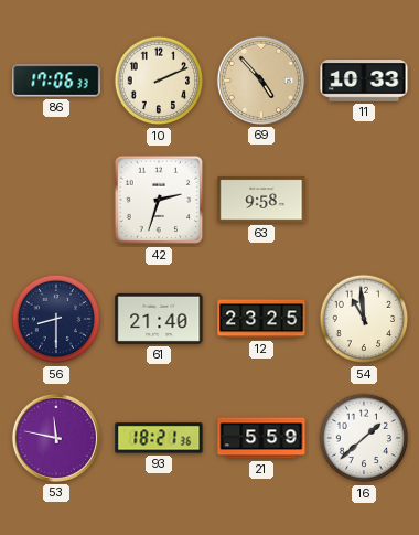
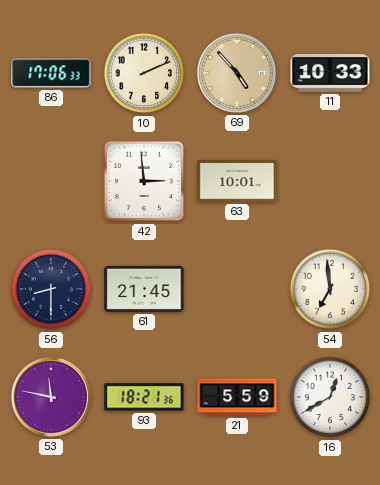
42: 2:33 -> 2:59 (144, 181)
63: 9:58 -> 10:01 (237, 181)
61: 21:40 -> 21:45 (144, 289)
12: 23:25 -> none (261, 319)
54: 10:59 -> 6:59 (330, 289)
16: 1:38 -> 12:40 (330, 397)
